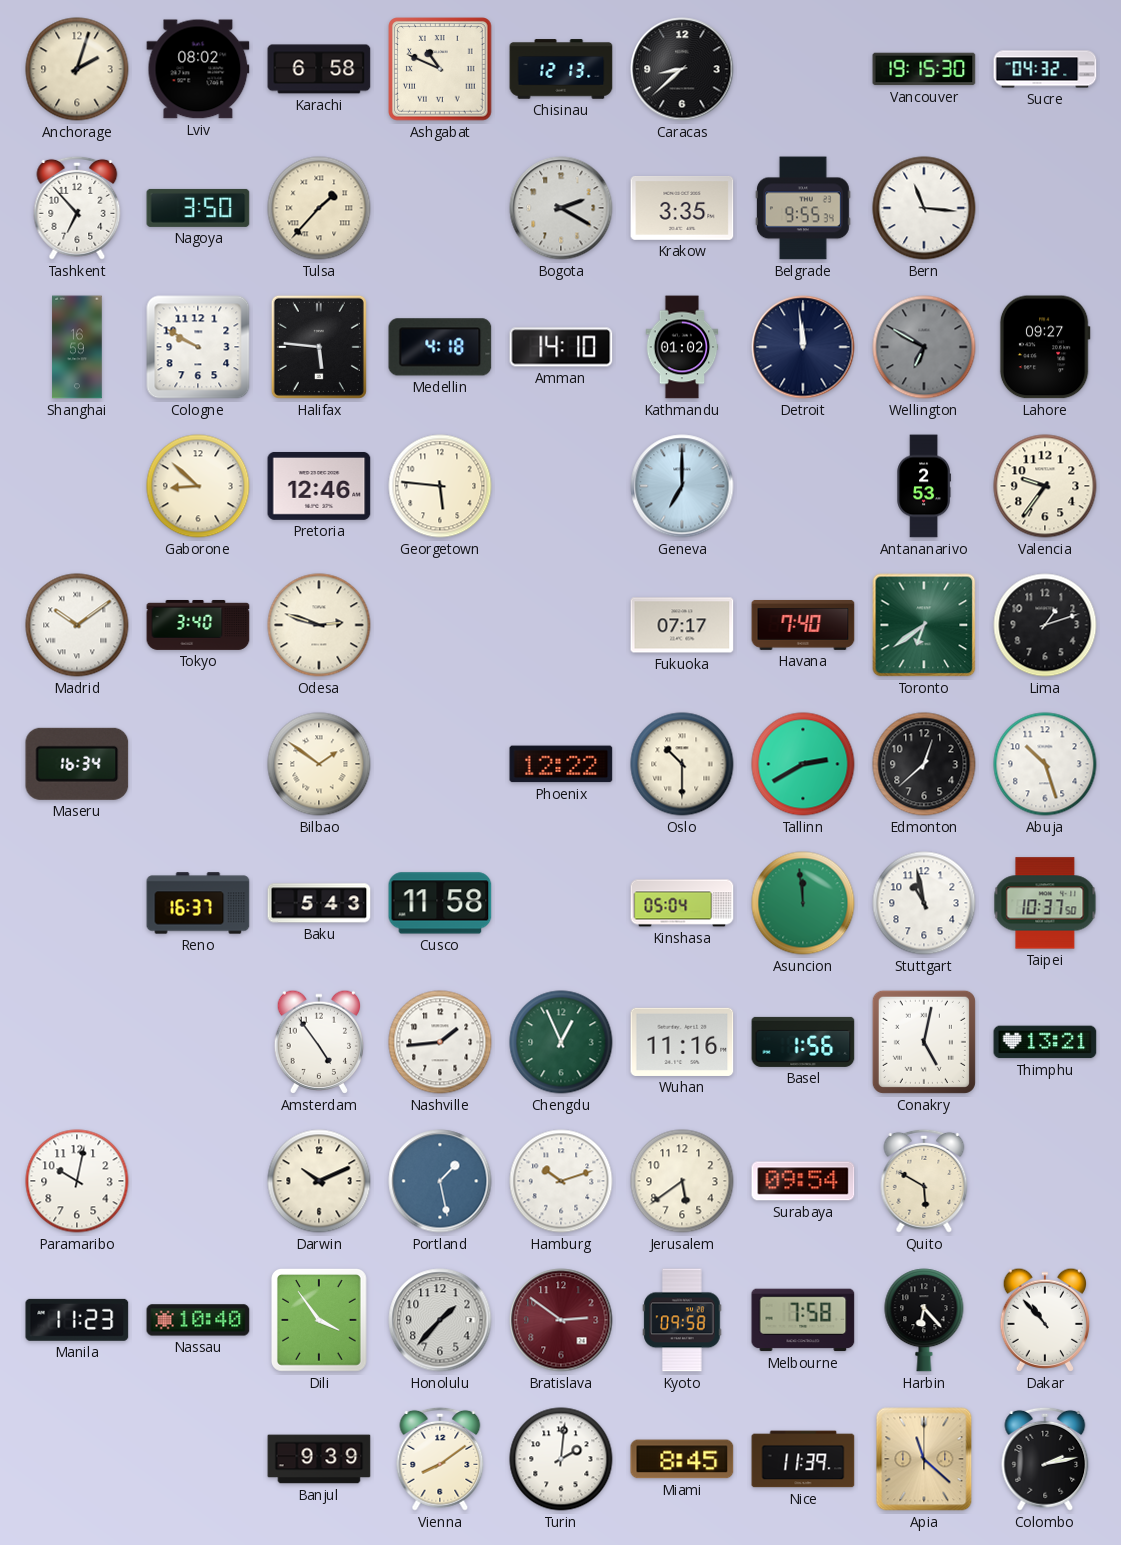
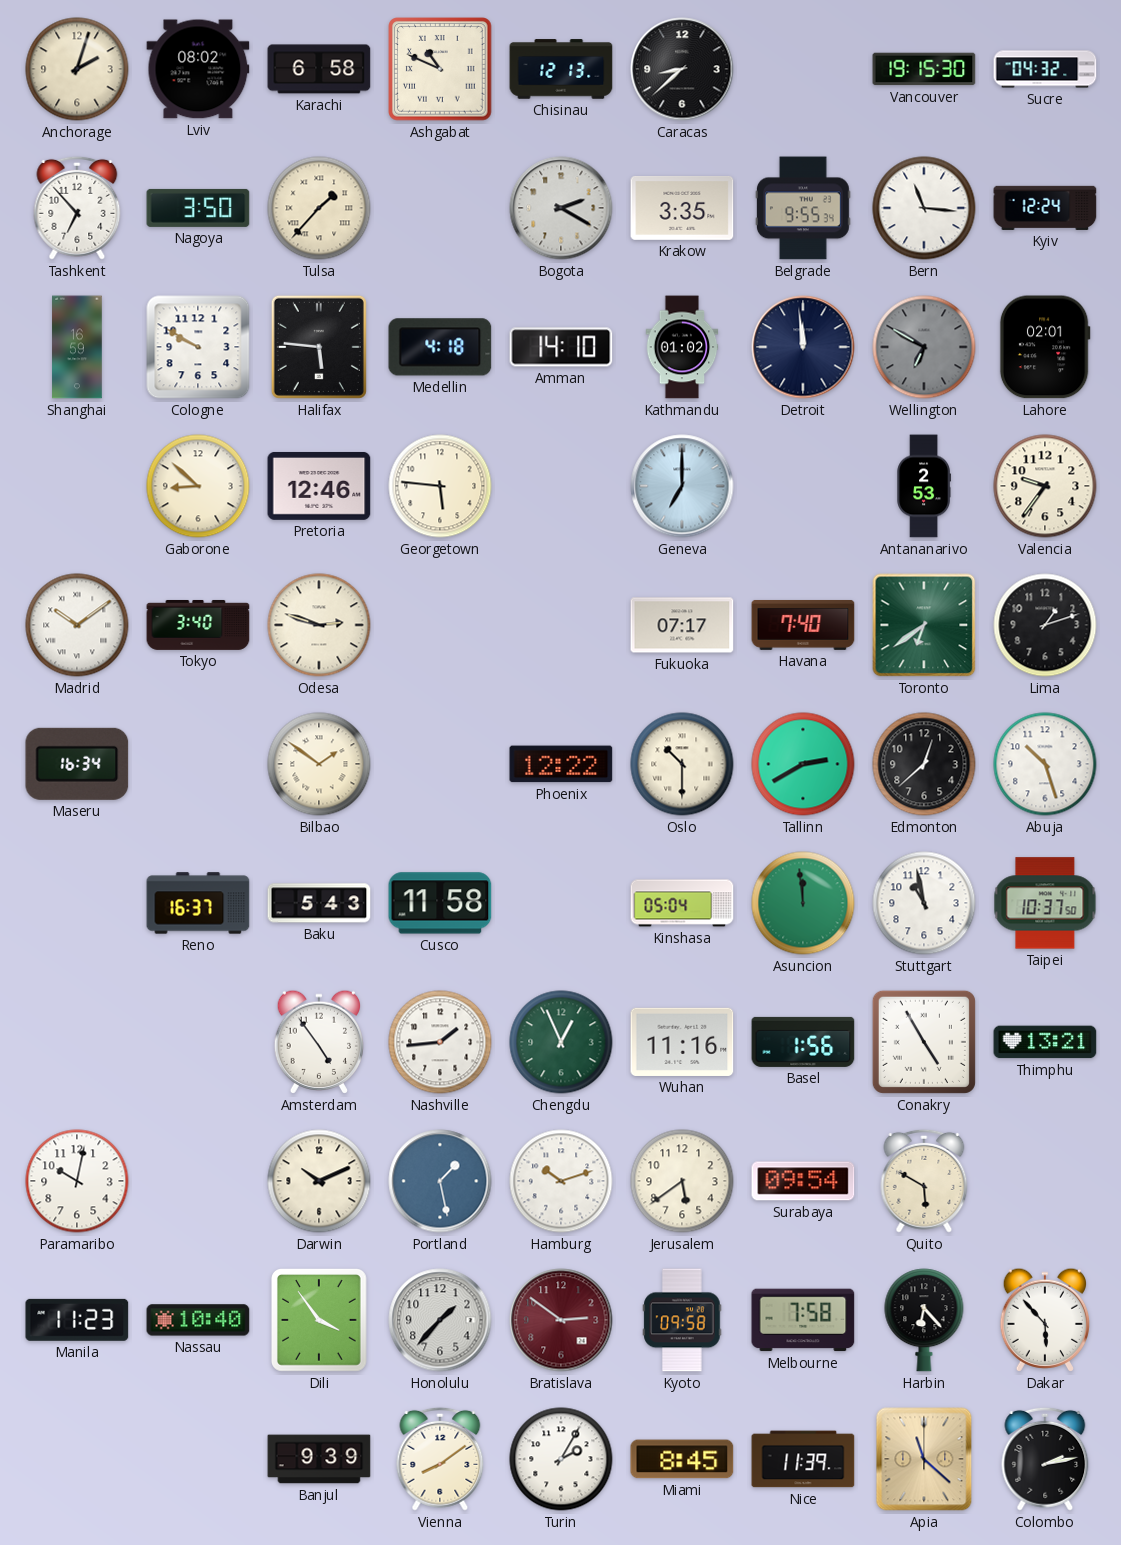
Kyiv: none -> 12:24 (1045, 208)
Lahore: 09:27 -> 02:01 (1045, 347)
Conakry: 5:02 -> 4:55 (924, 1042)
Dakar: 10:53 -> 5:53 (1044, 1320)
Turin: 2:01 -> 2:05 (561, 1459)
